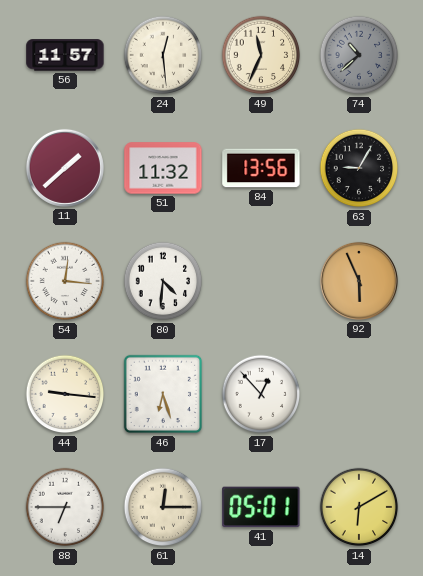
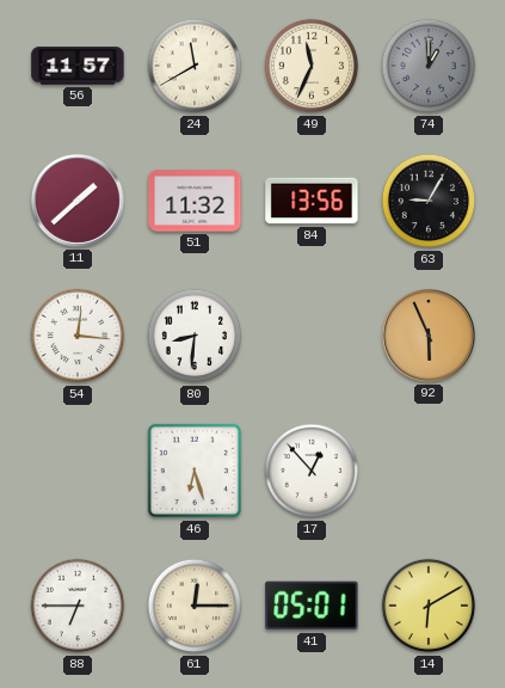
24: 12:29 -> 11:40 (195, 66)
74: 10:38 -> 1:00 (429, 66)
80: 4:31 -> 8:31 (195, 336)
44: 9:16 -> none (65, 394)
